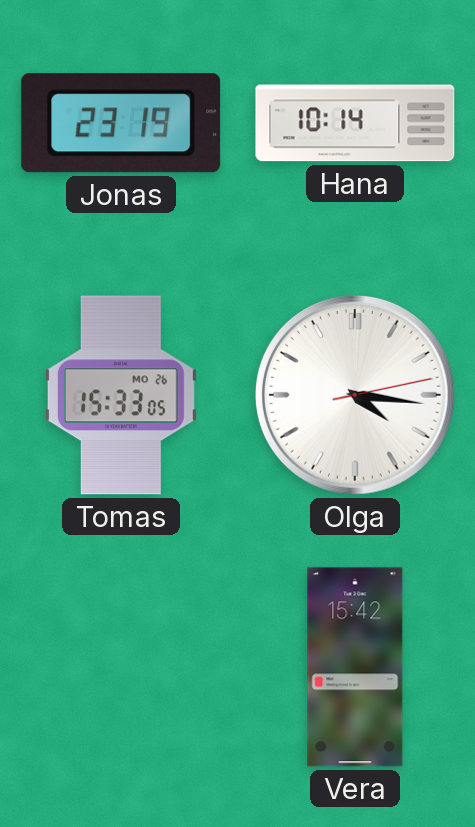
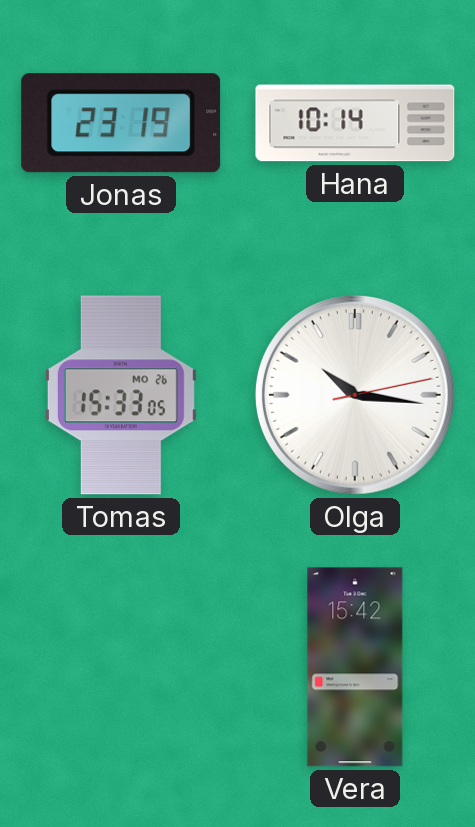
Olga: 4:16 -> 10:16 (355, 395)
